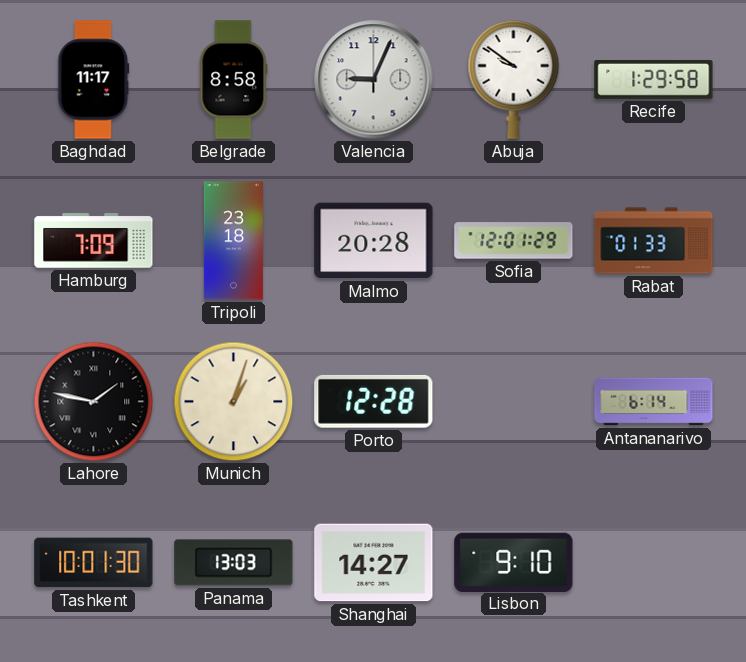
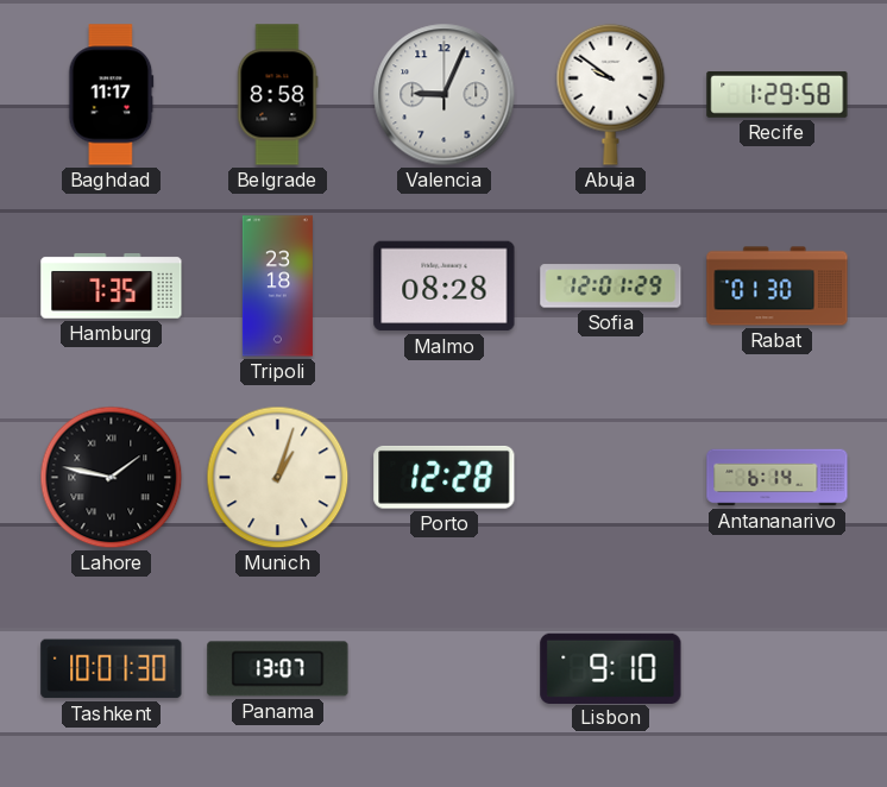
Hamburg: 7:09 -> 7:35 (112, 287)
Malmo: 20:28 -> 08:28 (445, 287)
Rabat: 01:33 -> 01:30 (778, 287)
Panama: 13:03 -> 13:07 (278, 669)
Shanghai: 14:27 -> none (374, 563)
